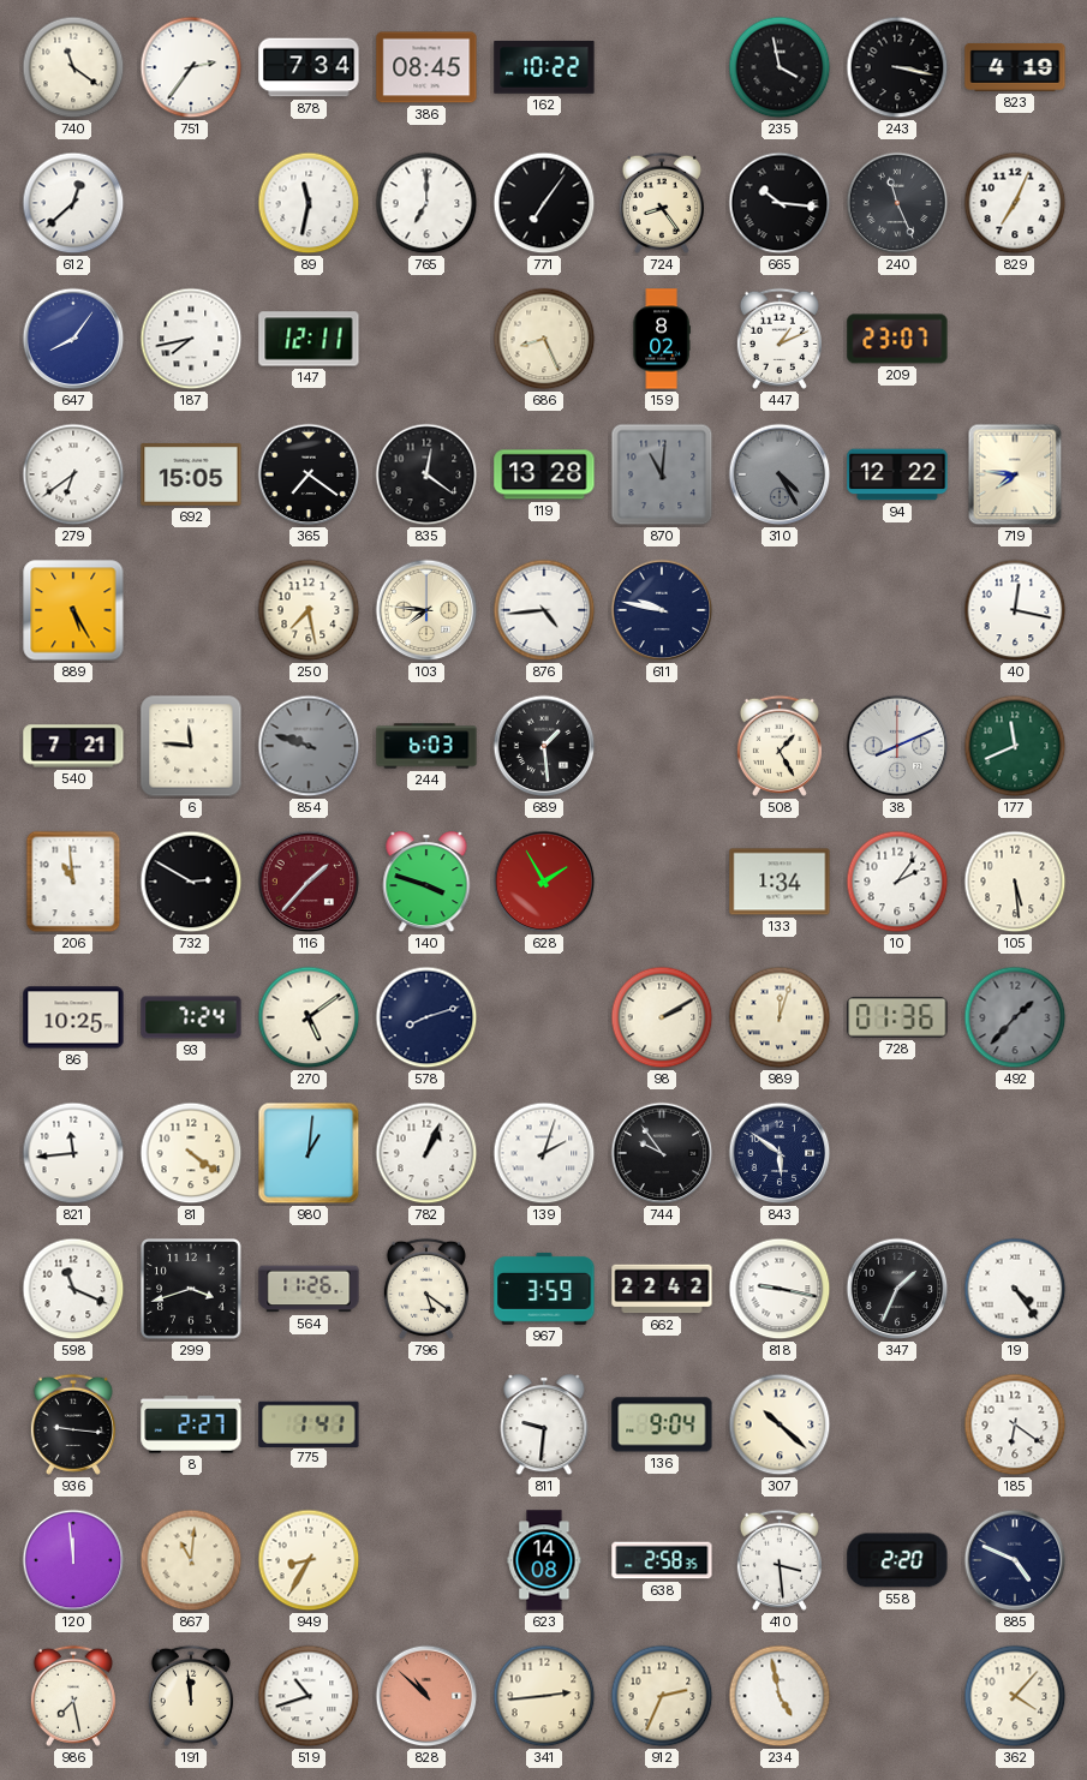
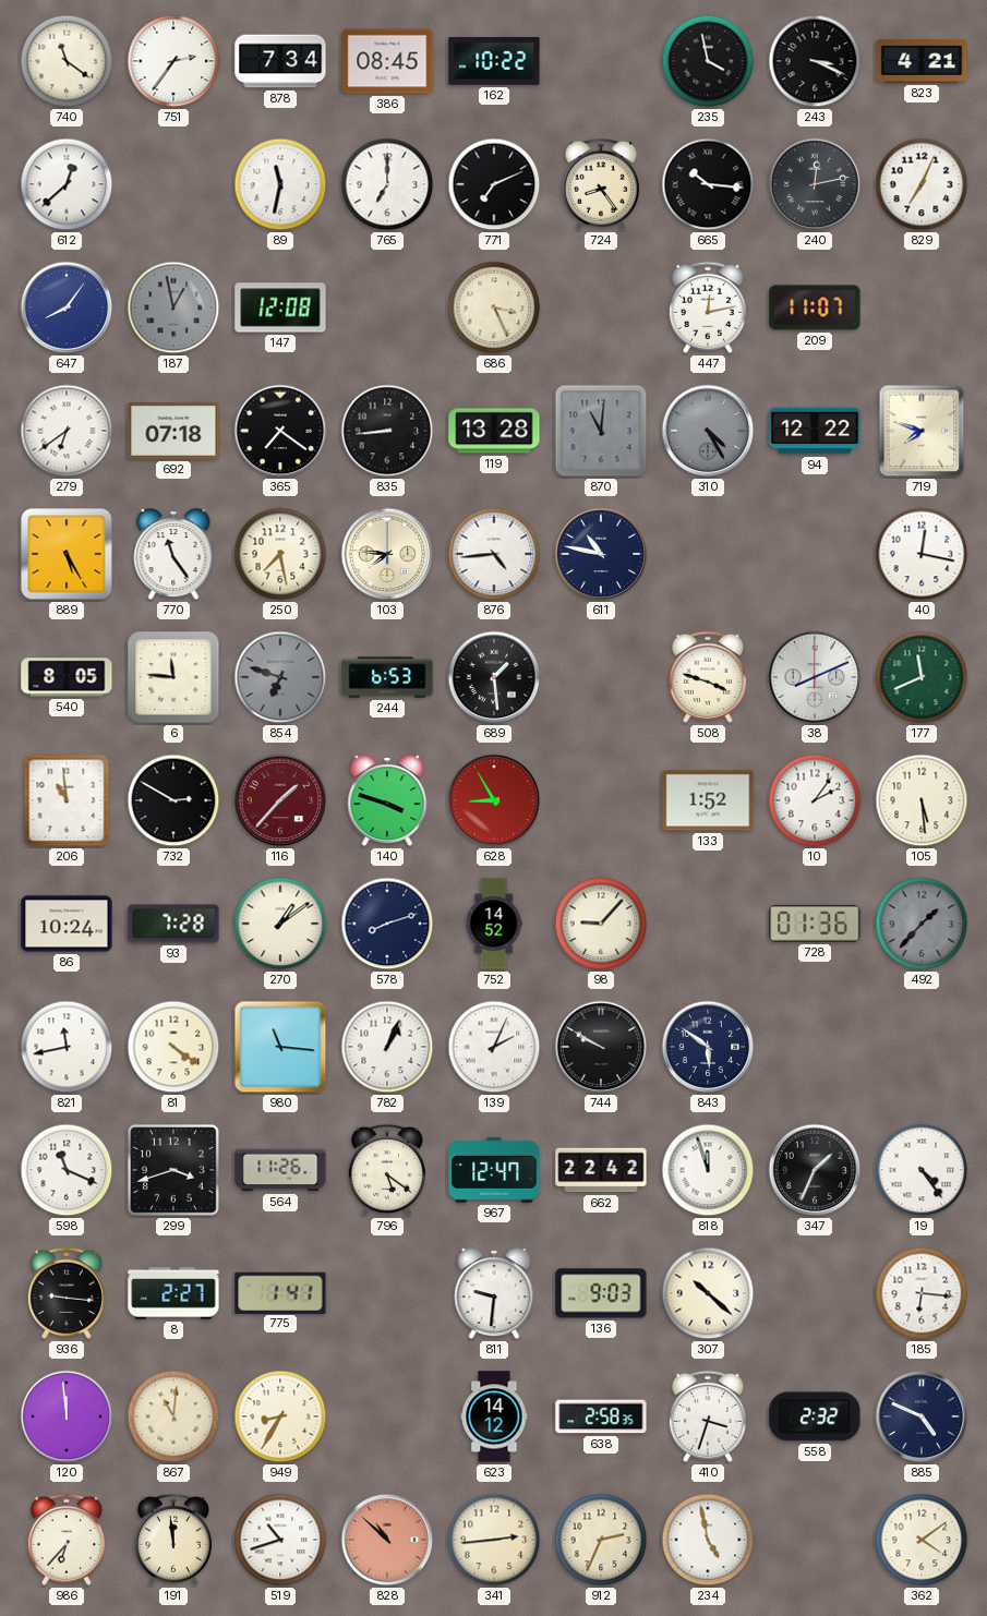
243: 3:17 -> 3:19 (815, 61)
823: 4:19 -> 4:21 (922, 61)
771: 7:06 -> 7:11 (494, 184)
240: 11:26 -> 12:13 (815, 184)
187: 7:43 -> 12:58 (173, 307)
187 dial: white -> grey (173, 307)
147: 12:11 -> 12:08 (280, 307)
686: 8:26 -> 3:26 (494, 307)
159: 8:02 -> none (662, 339)
447: 1:11 -> 12:13 (708, 307)
209: 23:07 -> 11:07 (815, 307)
692: 15:05 -> 07:18 (173, 431)
835: 12:21 -> 8:44 (387, 431)
719: 7:46 -> 7:48 (922, 431)
770: none -> 11:24 (173, 555)
611: 9:47 -> 10:47 (601, 554)
540: 7:21 -> 8:05 (67, 677)
854: 9:48 -> 6:48 (280, 677)
244: 6:03 -> 6:53 (387, 677)
508: 1:25 -> 3:48 (708, 677)
628: 1:55 -> 8:55 (494, 800)
133: 1:34 -> 1:52 (708, 800)
86: 10:25 -> 10:24 (67, 924)
93: 7:24 -> 7:28 (173, 924)
270: 5:09 -> 1:09 (280, 924)
752: none -> 14:52 (494, 924)
98: 2:10 -> 9:07 (601, 924)
989: 12:03 -> none (780, 1017)
821: 11:44 -> 11:43 (67, 1047)
980: 1:01 -> 11:16 (280, 1047)
139: 2:03 -> 2:04 (494, 1047)
744: 9:54 -> 9:50 (601, 1047)
967: 3:59 -> 12:47 (494, 1170)
818: 9:17 -> 11:57 (708, 1170)
136: 9:04 -> 9:03 (601, 1293)
185: 6:21 -> 6:16 (922, 1293)
623: 14:08 -> 14:12 (494, 1416)
410: 3:29 -> 3:33 (708, 1416)
558: 2:20 -> 2:32 (815, 1416)
986: 7:28 -> 6:37 (67, 1540)
362: 4:07 -> 4:09 (922, 1540)
